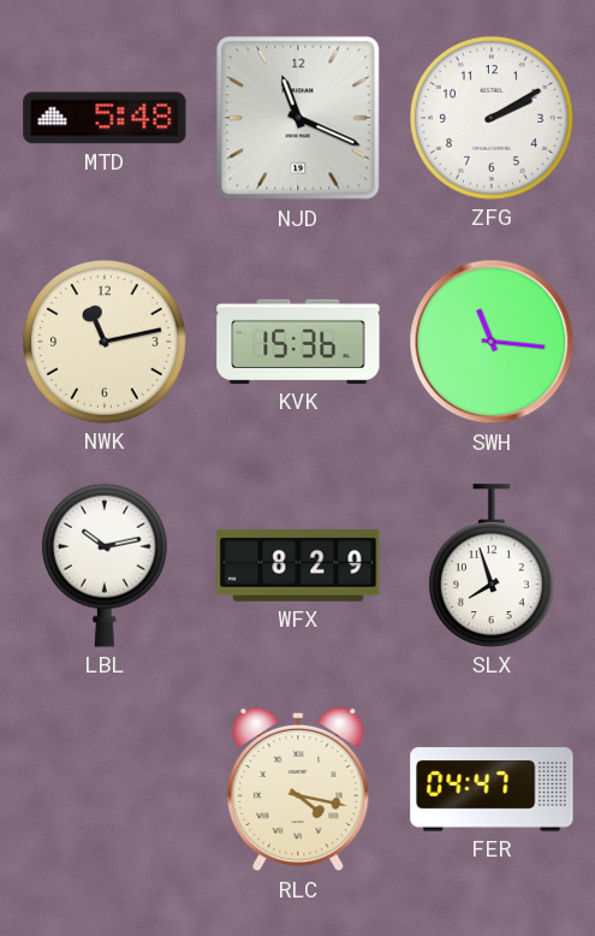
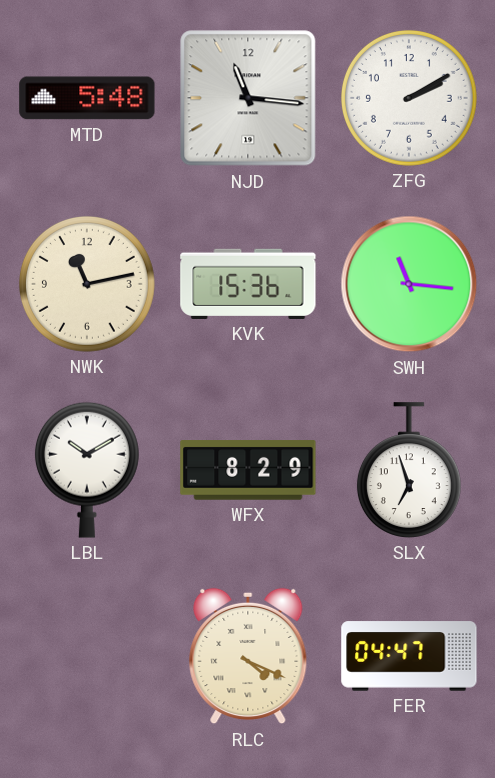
NJD: 11:19 -> 11:16 (248, 98)
LBL: 10:13 -> 10:10 (87, 470)
SLX: 7:57 -> 6:57 (409, 470)
RLC: 4:17 -> 4:19 (248, 656)
